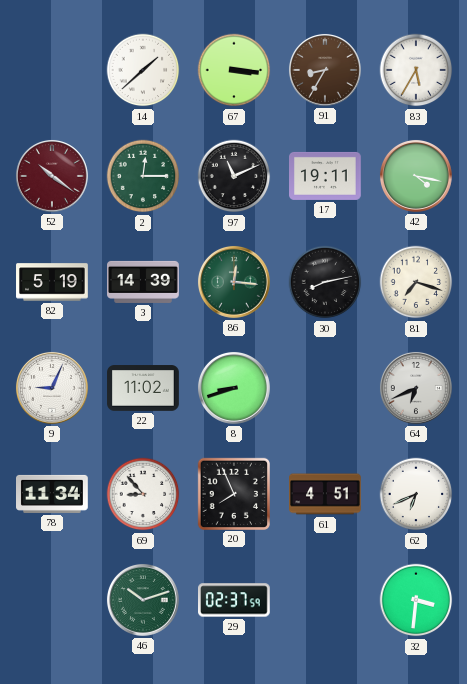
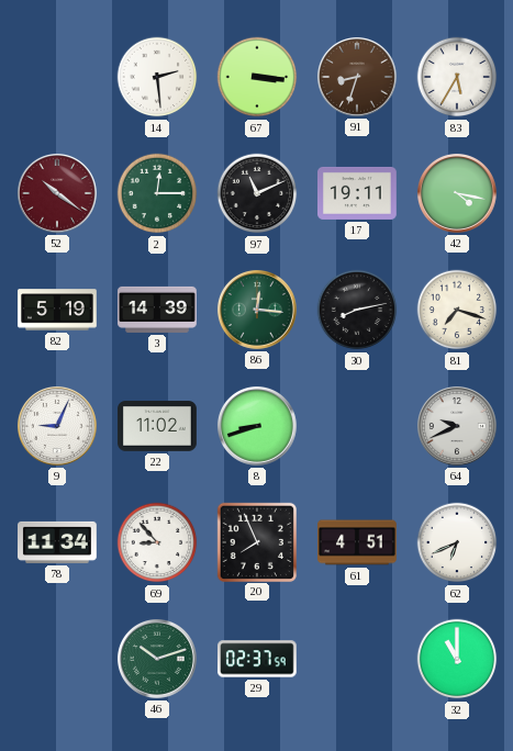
14: 1:38 -> 2:29 (157, 77)
91: 8:35 -> 8:33 (357, 77)
64: 6:41 -> 9:41 (457, 426)
32: 3:31 -> 11:00 (457, 659)
